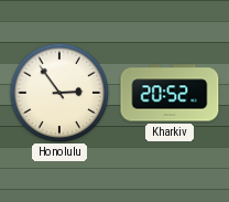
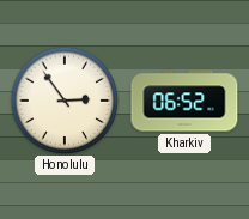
Kharkiv: 20:52 -> 06:52 (184, 101)
